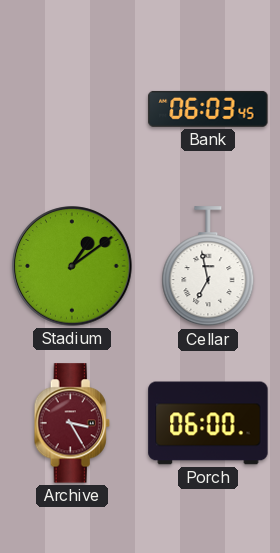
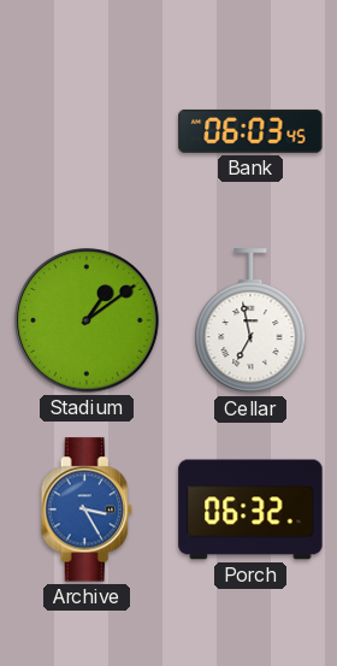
Archive dial: burgundy -> blue (87, 509)
Porch: 06:00 -> 06:32 (250, 509)
